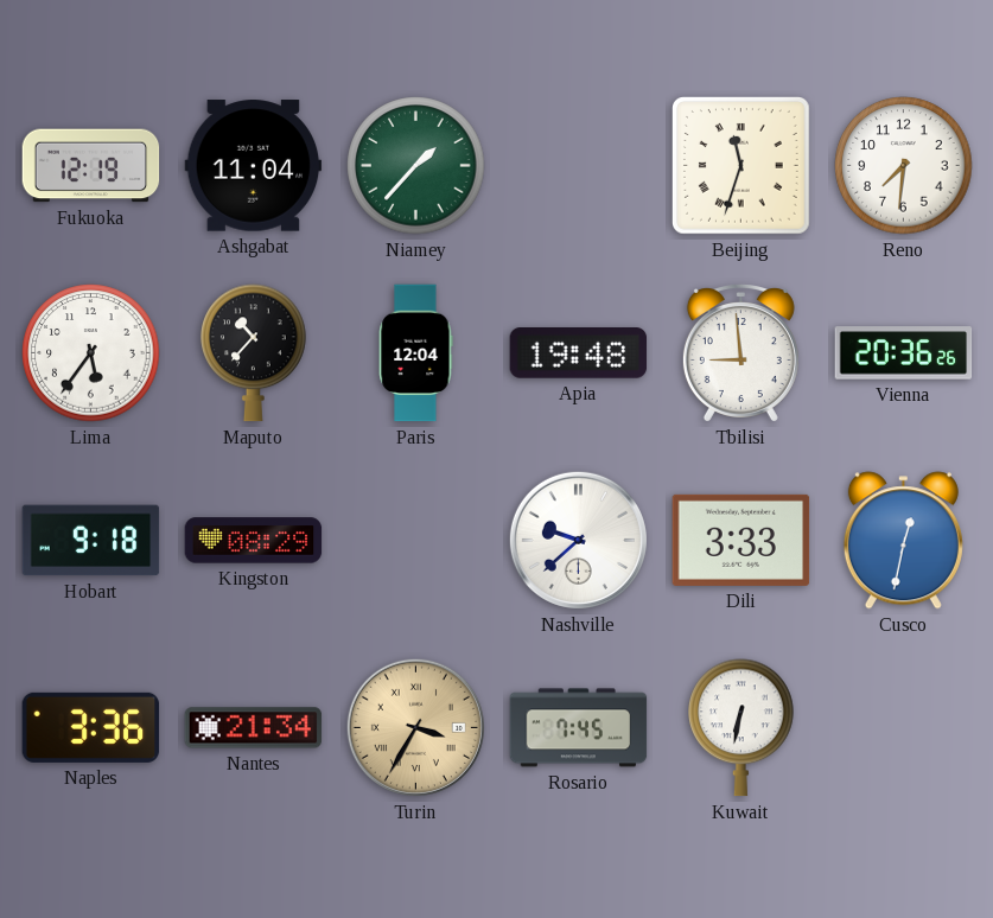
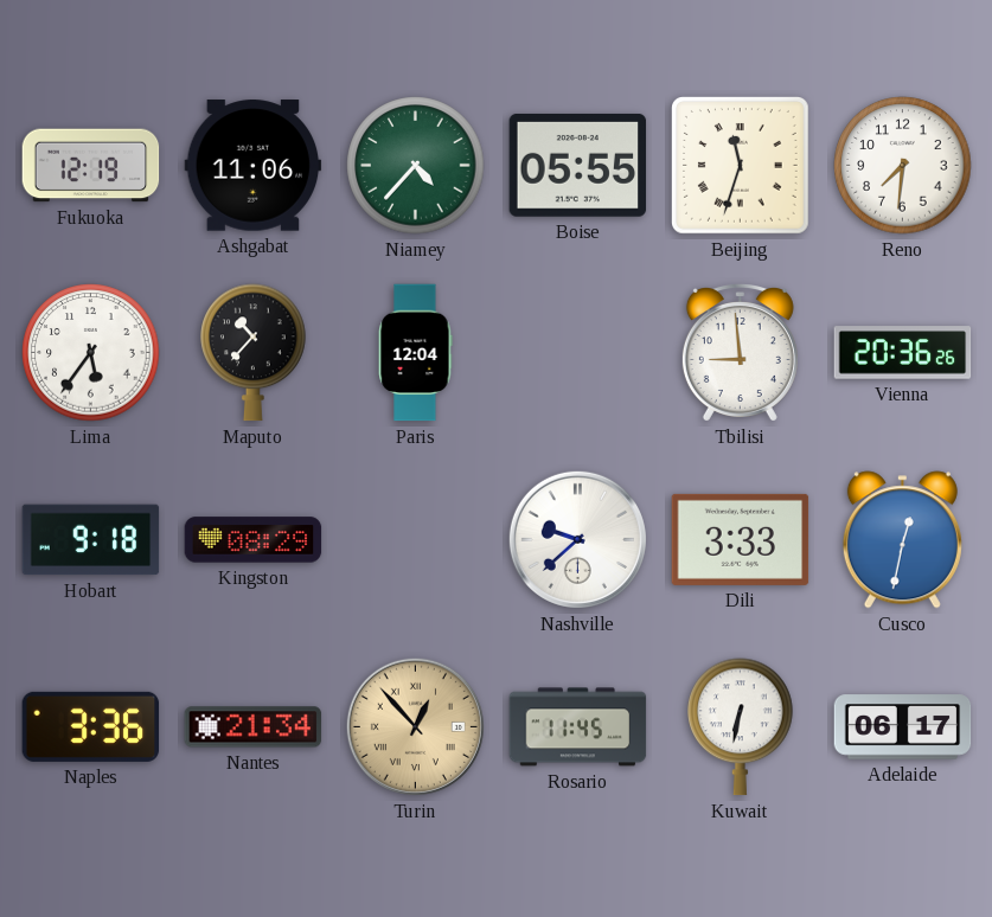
Ashgabat: 11:04 -> 11:06 (254, 166)
Niamey: 1:37 -> 4:37 (416, 166)
Boise: none -> 05:55 (578, 165)
Apia: 19:48 -> none (579, 353)
Turin: 3:35 -> 12:53 (415, 726)
Rosario: 7:45 -> 11:45 (578, 727)
Adelaide: none -> 06:17 (903, 727)
